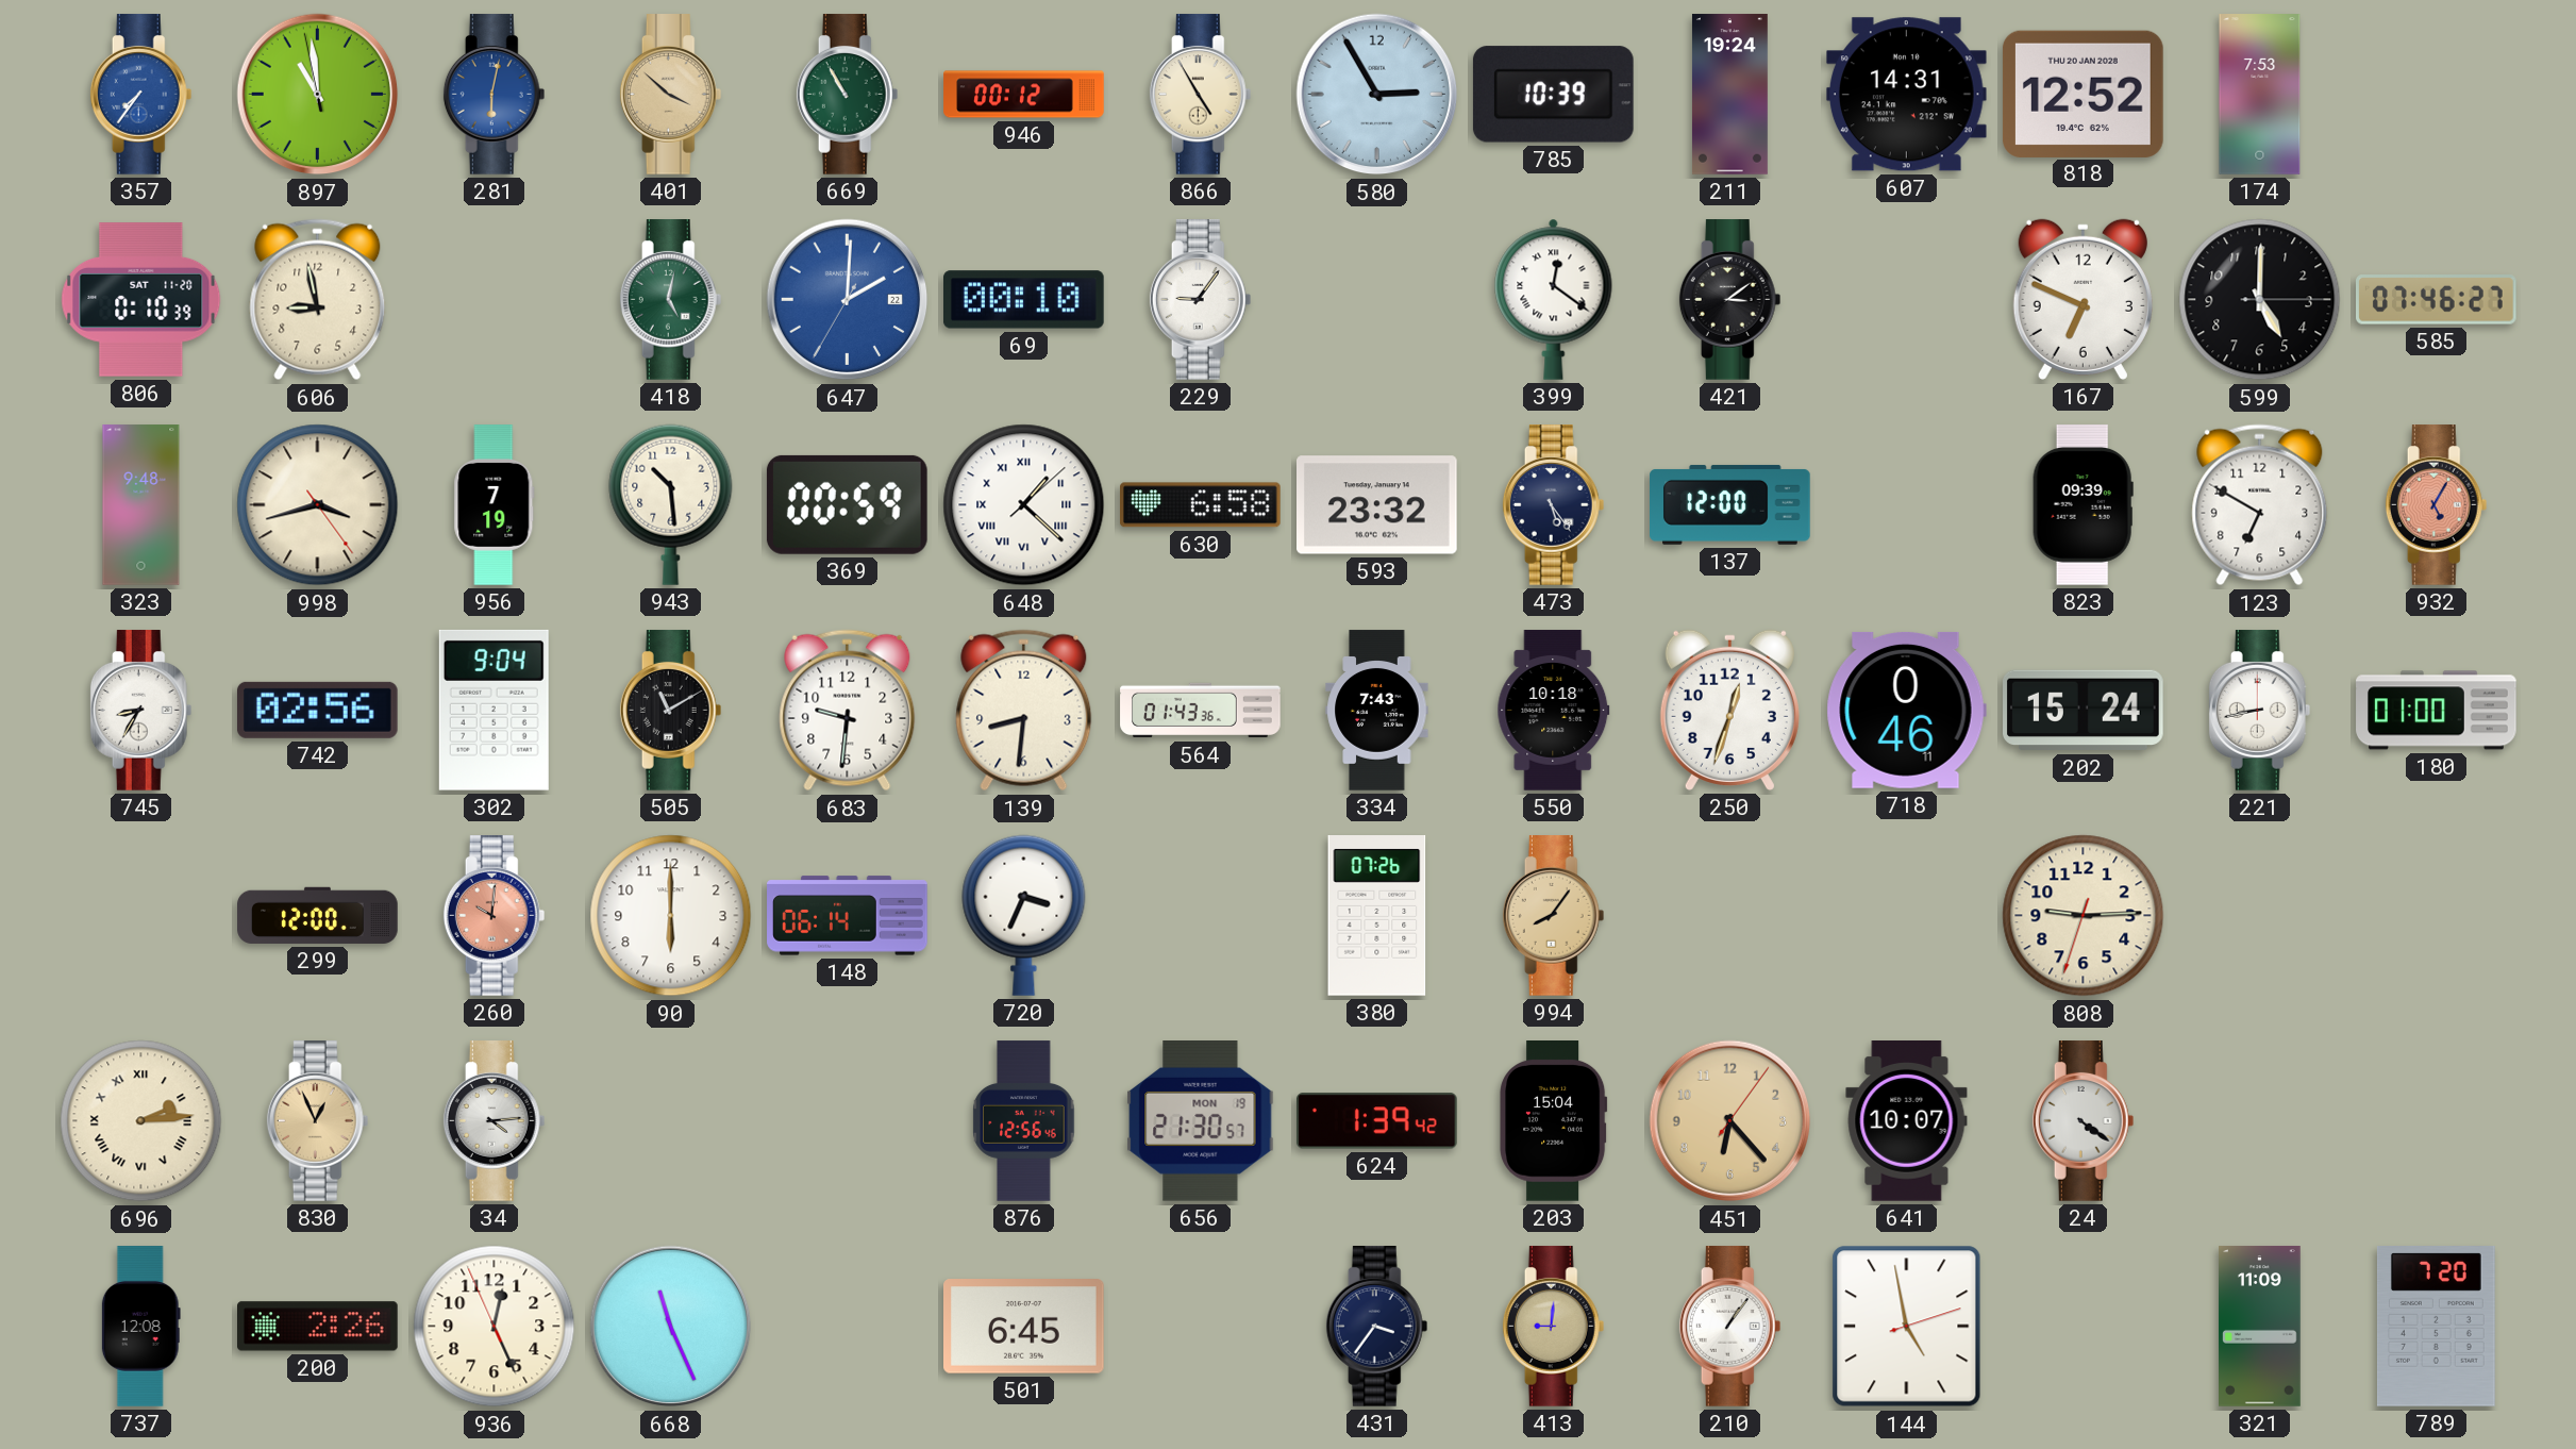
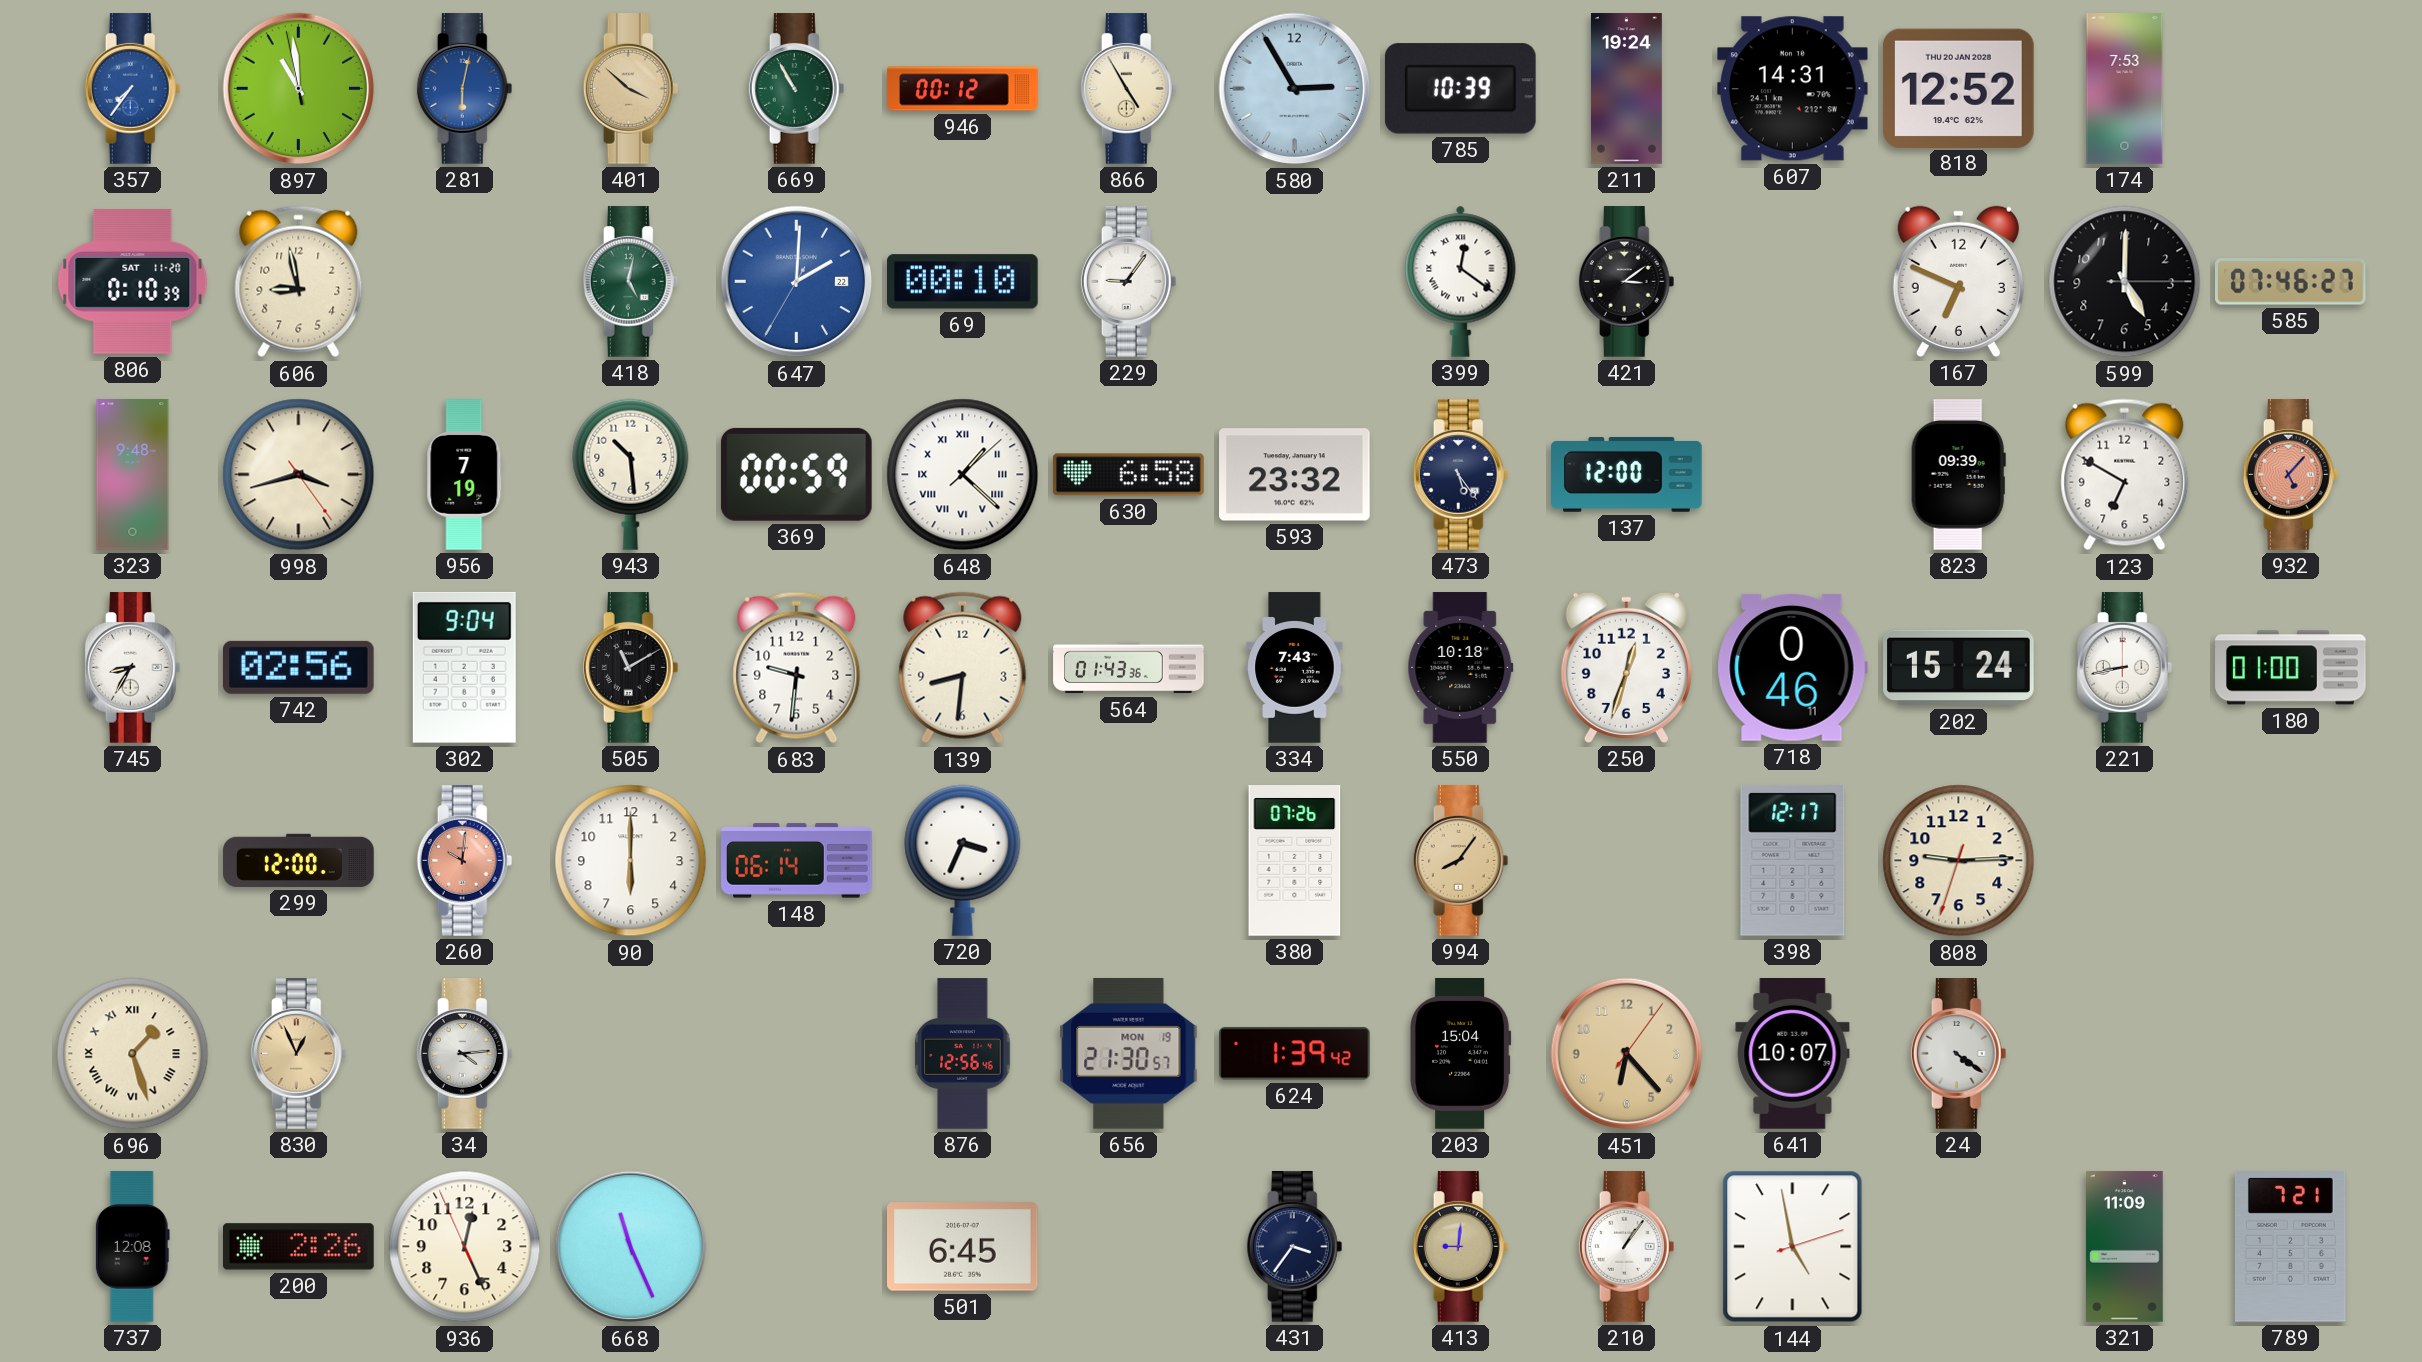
932: 5:05 -> 5:07 (2291, 475)
398: none -> 12:17 (1793, 860)
696: 2:14 -> 1:27 (133, 1054)
789: 7:20 -> 7:21 (2290, 1247)
